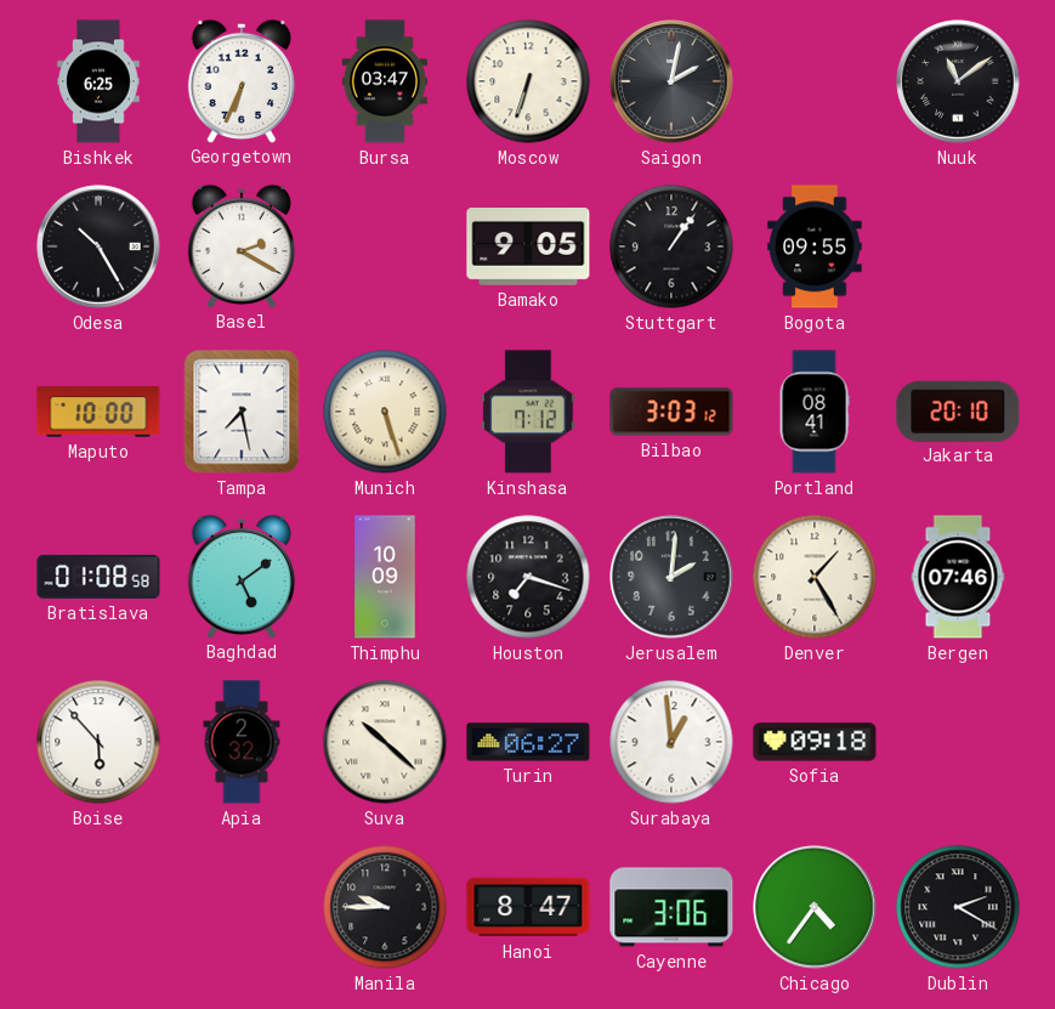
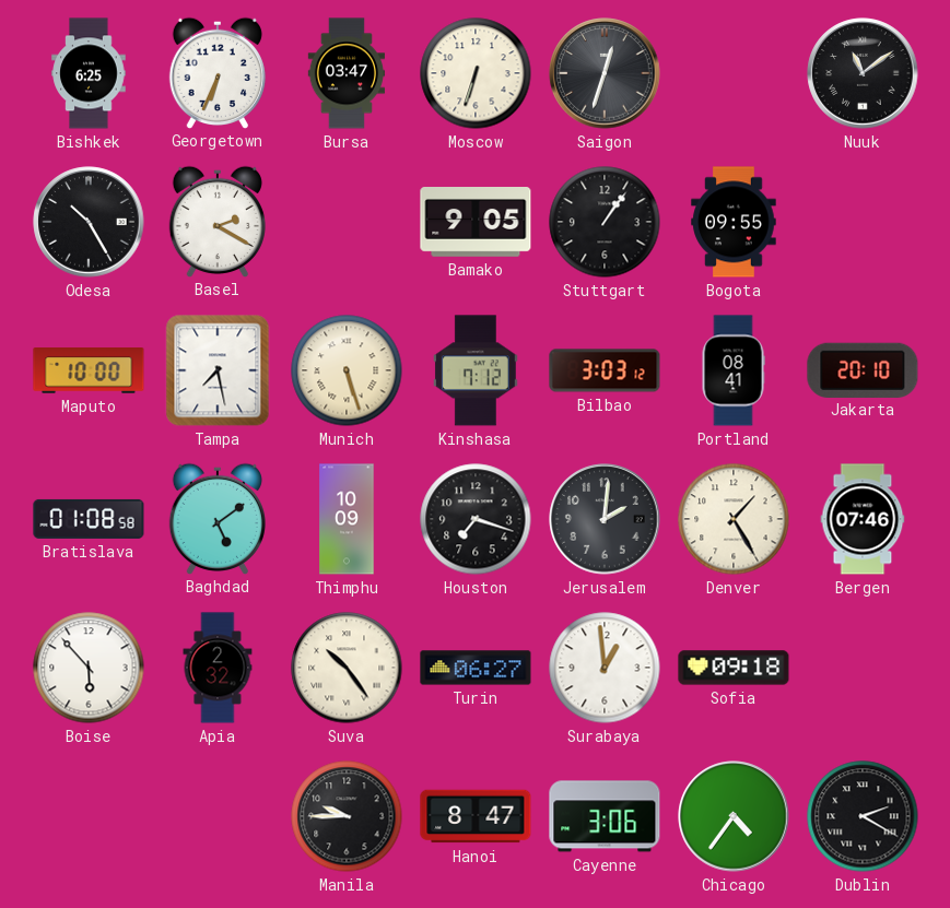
Saigon: 2:02 -> 12:33 (605, 73)
Suva: 10:22 -> 10:24 (347, 668)
